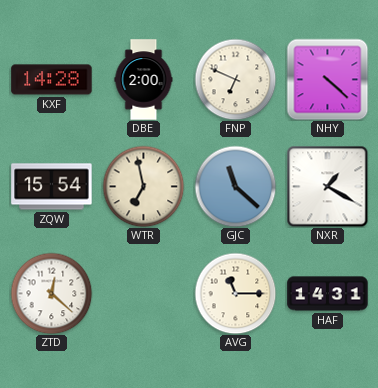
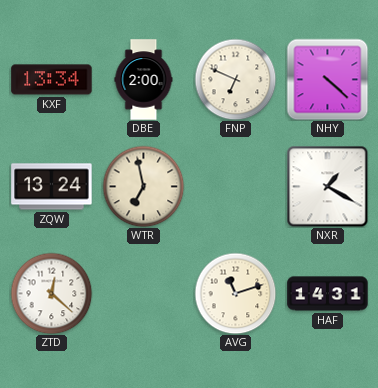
KXF: 14:28 -> 13:34 (52, 80)
ZQW: 15:54 -> 13:24 (52, 187)
GJC: 11:22 -> none (235, 186)
AVG: 11:15 -> 11:12 (235, 293)
